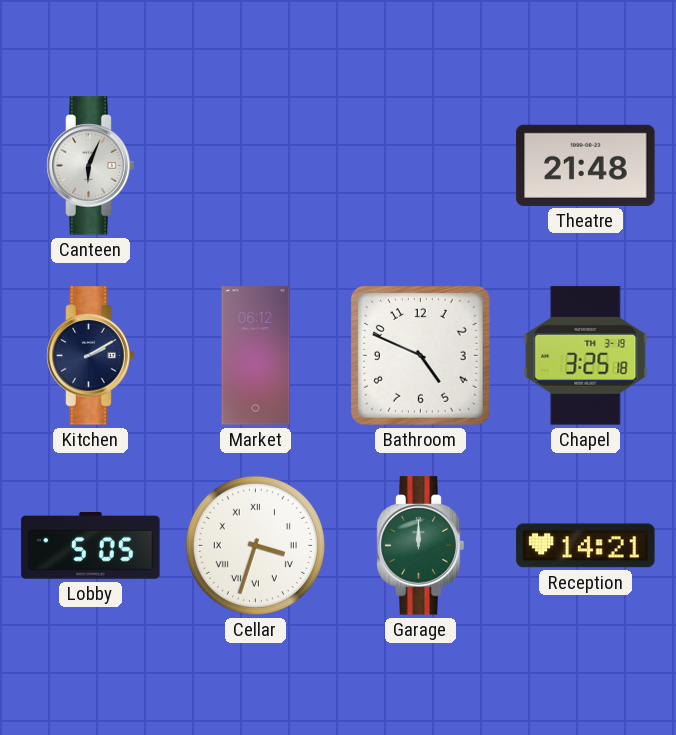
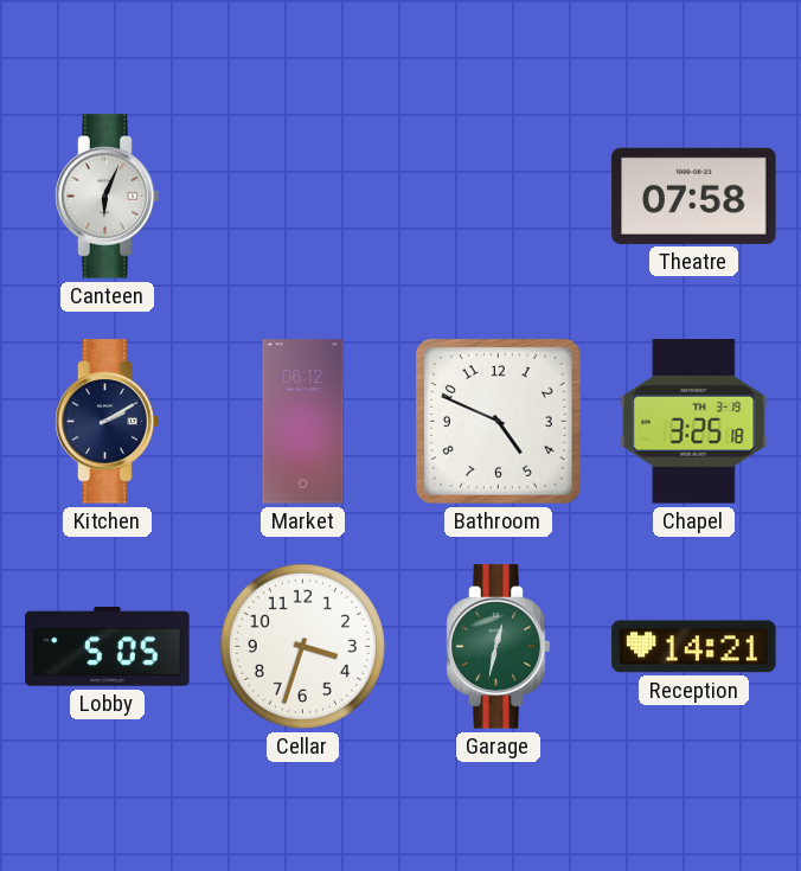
Theatre: 21:48 -> 07:58 (694, 196)
Cellar numerals: Roman -> Arabic (302, 646)
Garage: 12:00 -> 12:32 (499, 647)
